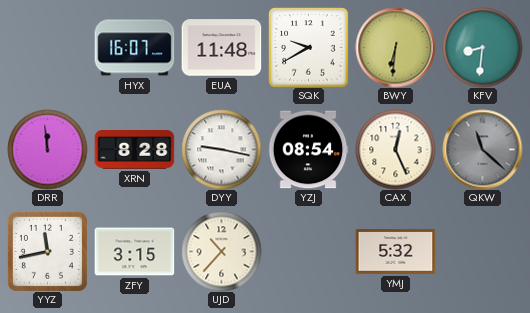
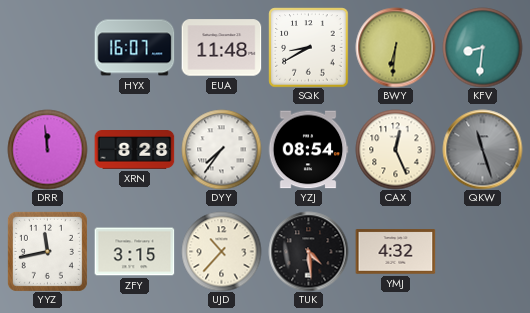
SQK: 9:40 -> 8:40 (308, 47)
DYY: 9:17 -> 7:36 (221, 149)
QKW: 11:22 -> 11:27 (482, 149)
TUK: none -> 4:29 (308, 251)
YMJ: 5:32 -> 4:32 (395, 252)
